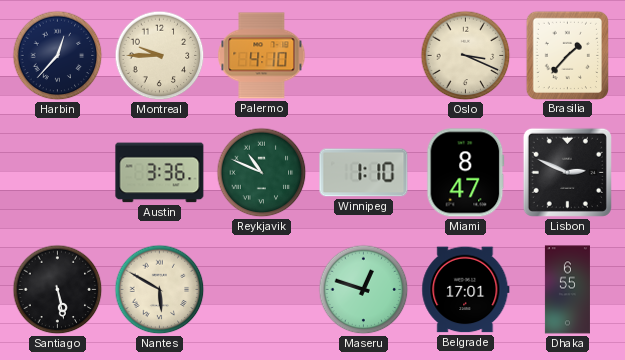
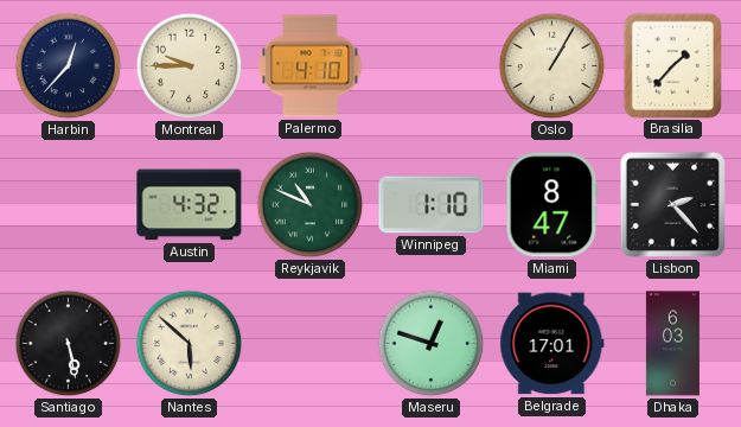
Oslo: 3:19 -> 1:05 (552, 66)
Austin: 3:36 -> 4:32 (190, 205)
Lisbon: 2:49 -> 2:23 (672, 204)
Nantes: 5:50 -> 5:52 (190, 344)
Dhaka: 6:55 -> 6:03 (672, 344)
